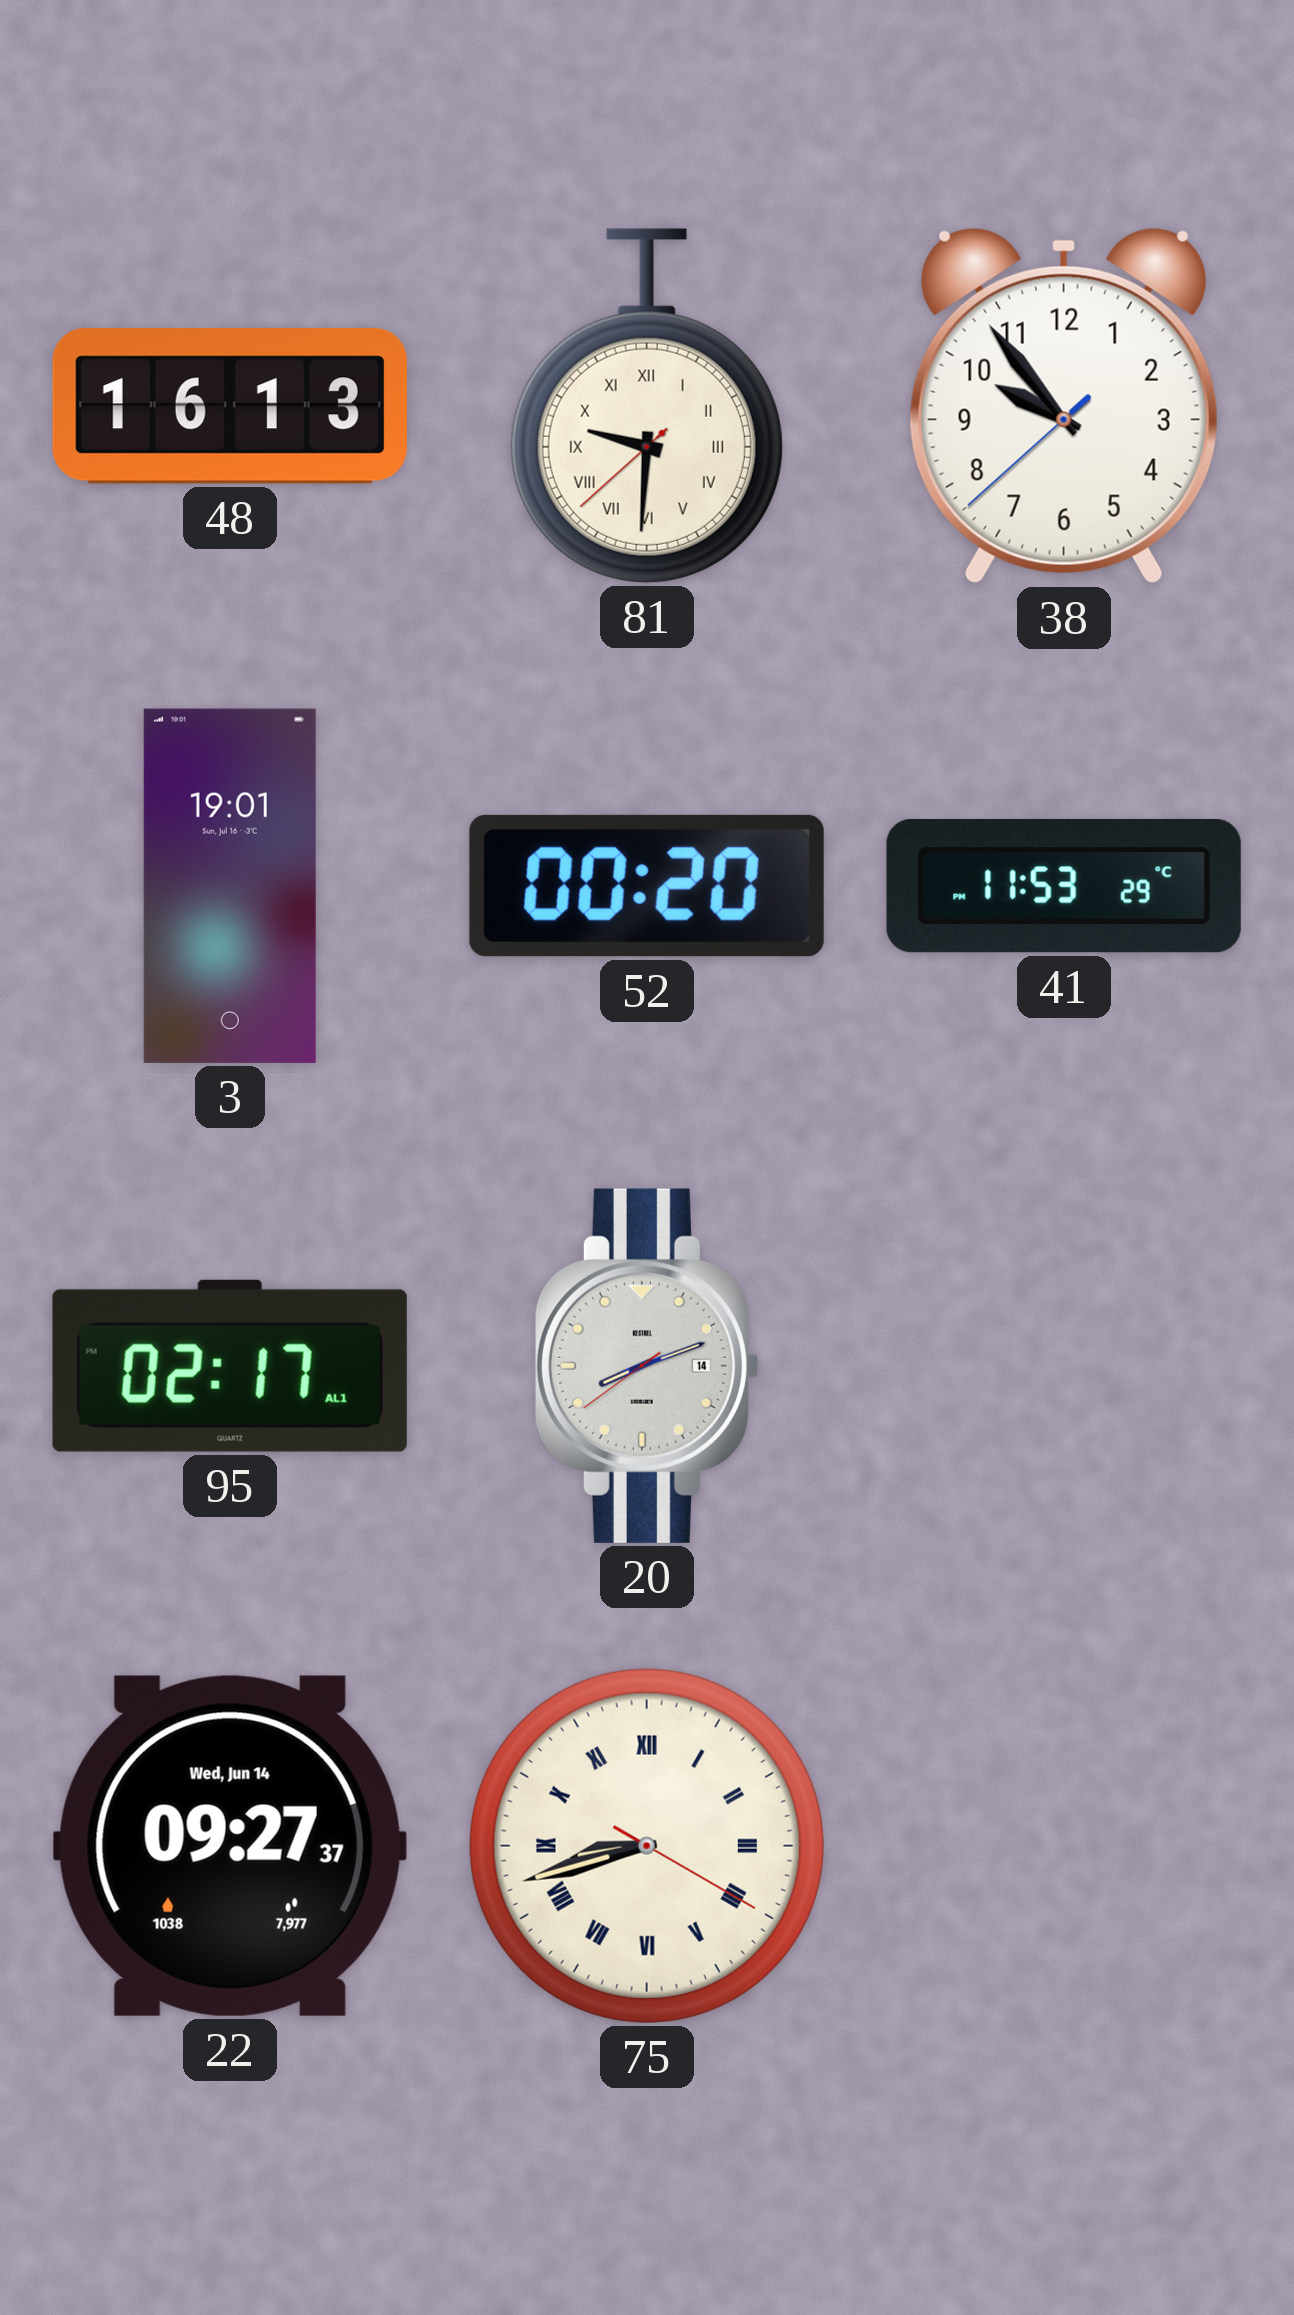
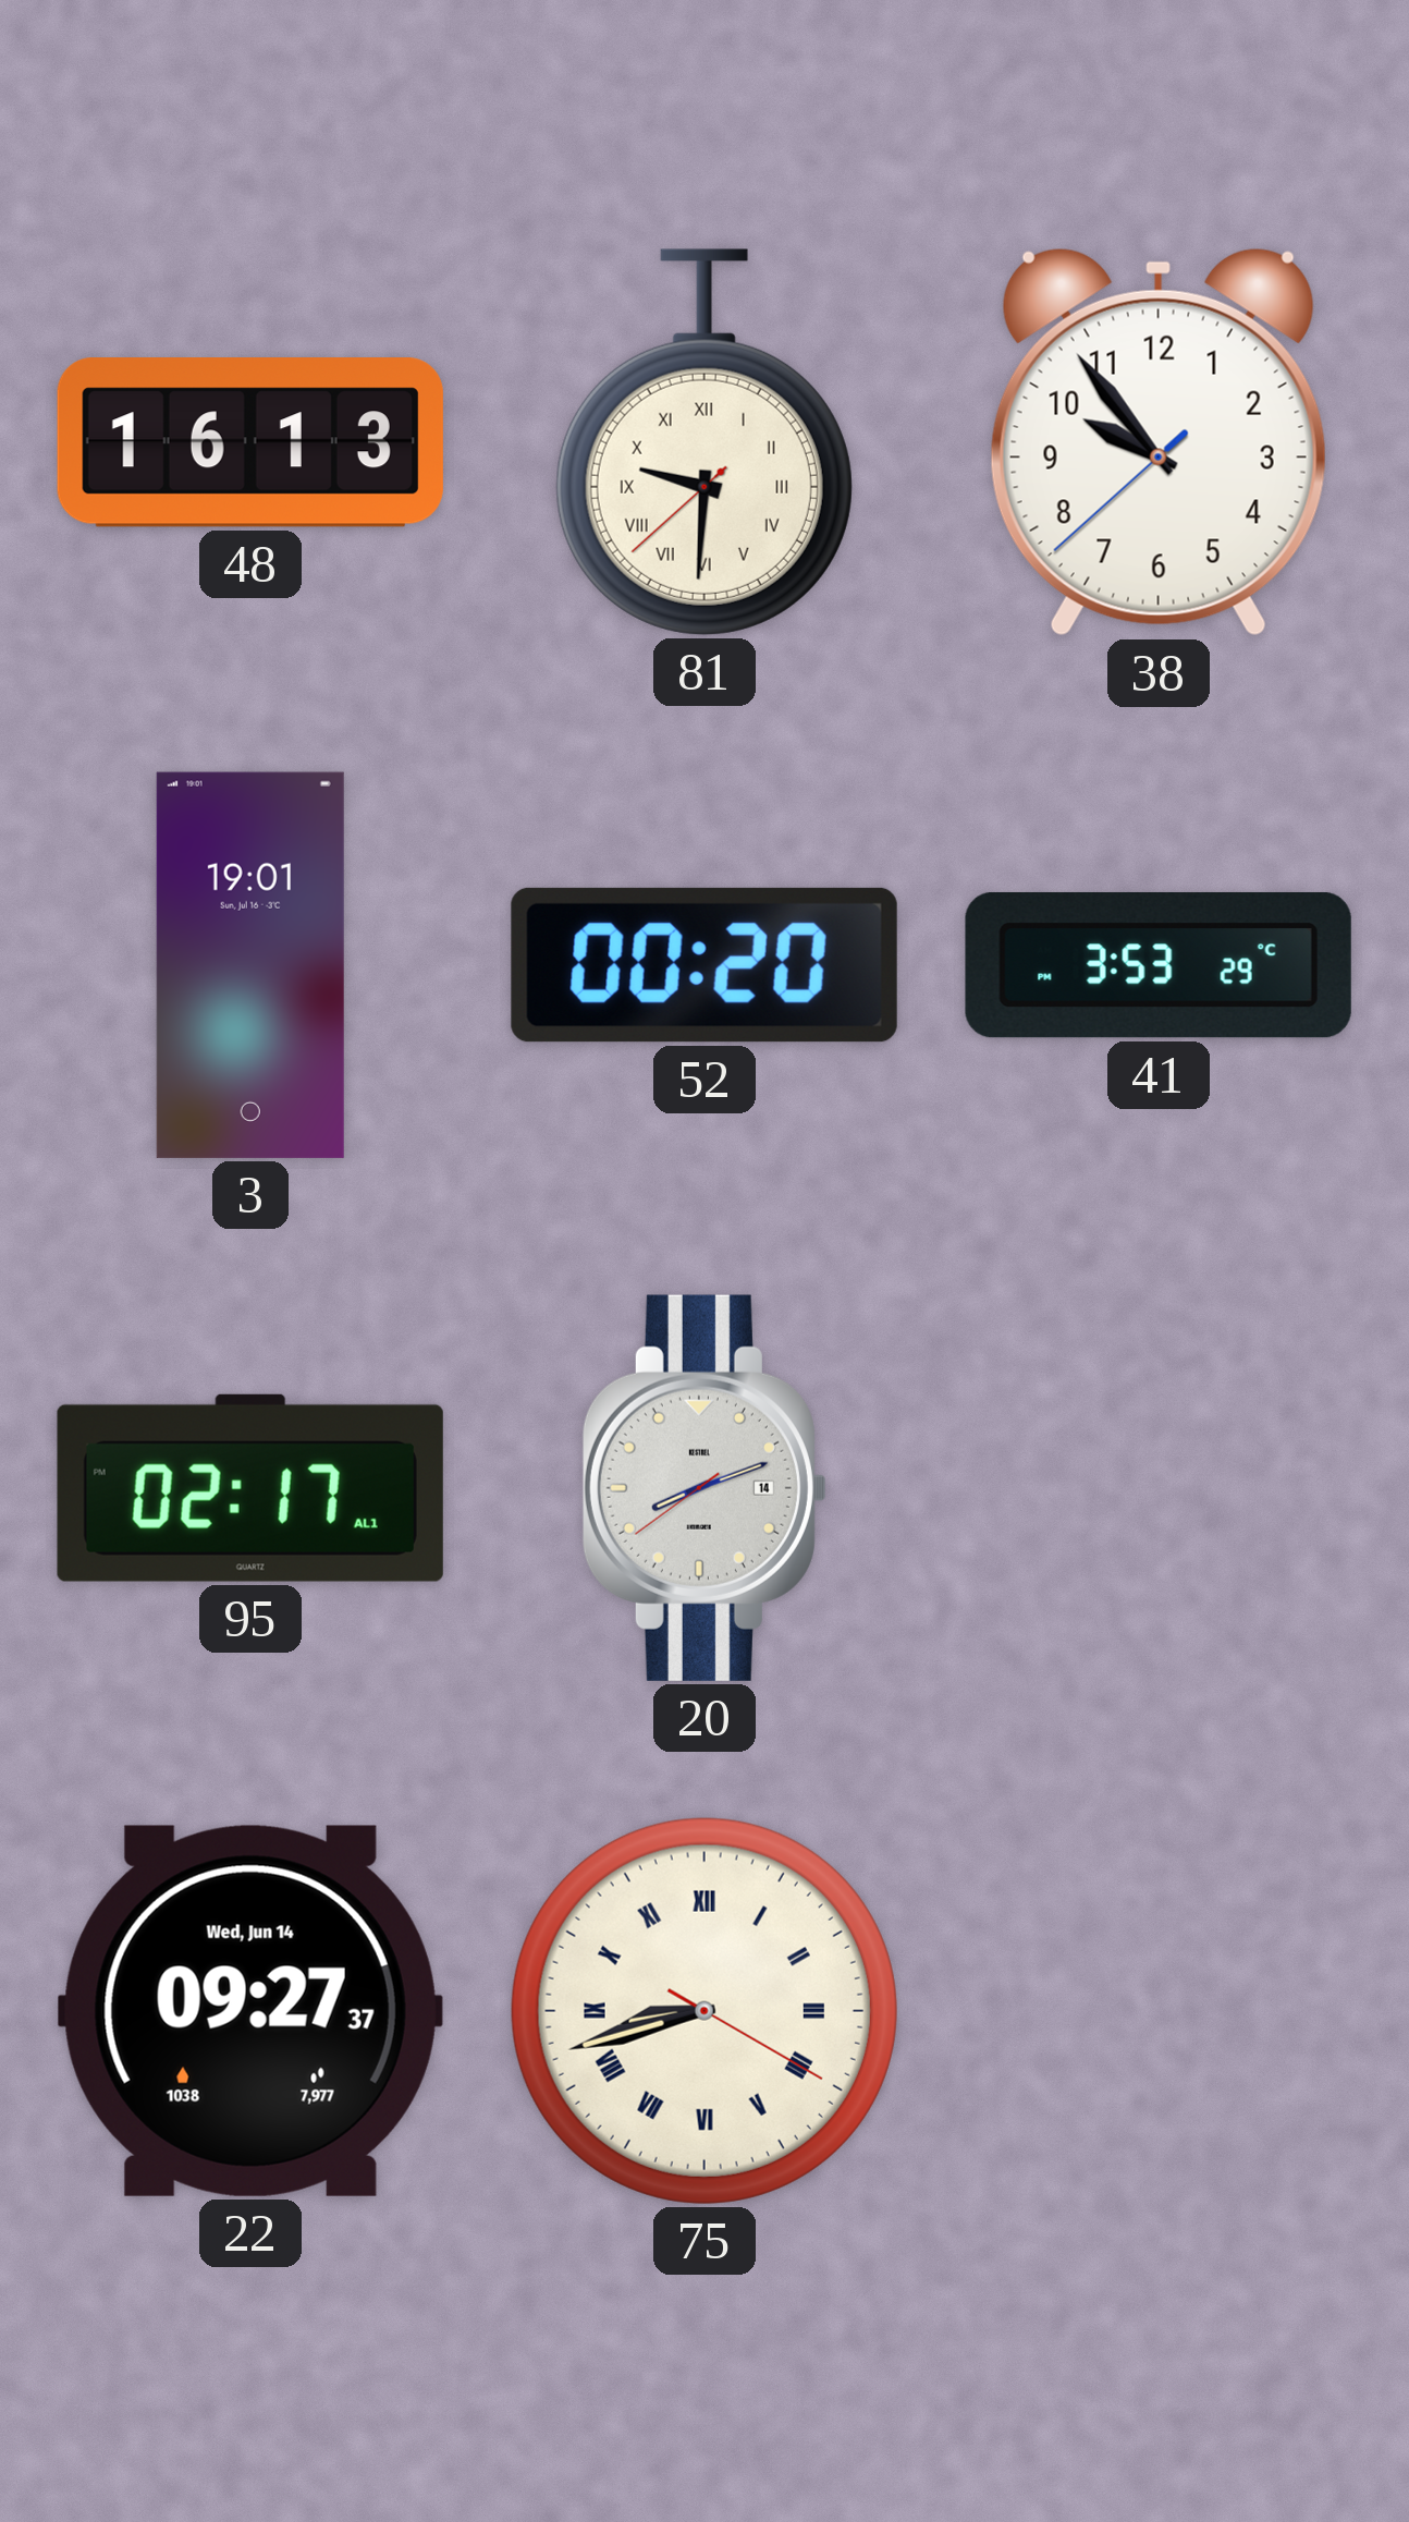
41: 11:53 -> 3:53 (1159, 965)
